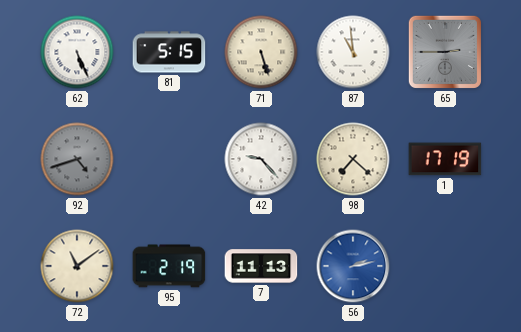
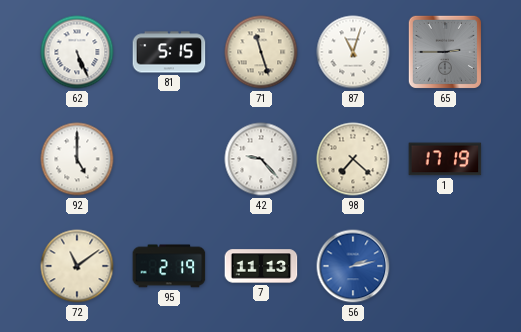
71: 5:27 -> 11:27 (261, 52)
87: 10:59 -> 11:03 (353, 52)
92: 4:42 -> 5:00 (77, 159)
92 dial: grey -> white (77, 159)
